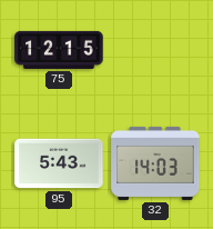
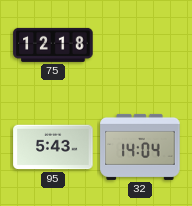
75: 12:15 -> 12:18 (53, 45)
32: 14:03 -> 14:04 (140, 147)
